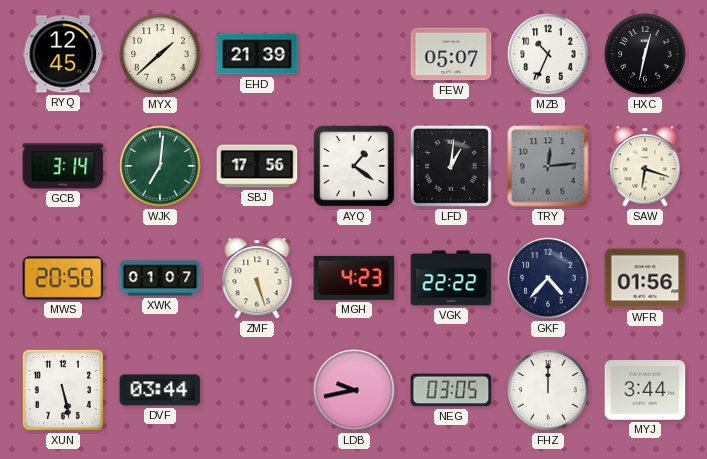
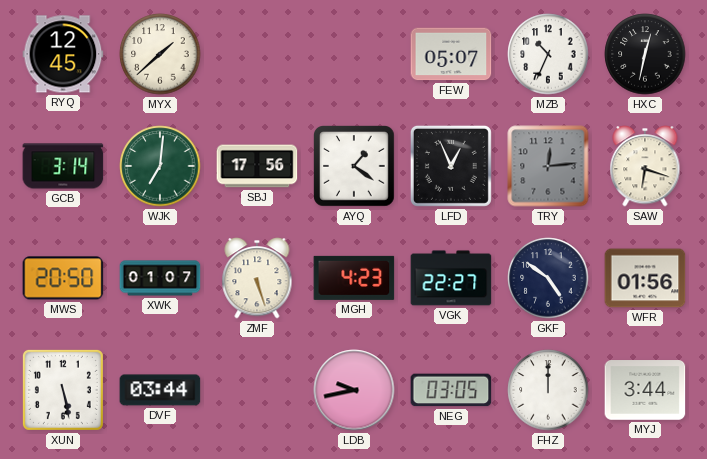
EHD: 21:39 -> none (257, 54)
LFD: 1:01 -> 12:56 (451, 166)
VGK: 22:22 -> 22:27 (451, 278)
GKF: 4:37 -> 4:51 (548, 278)
